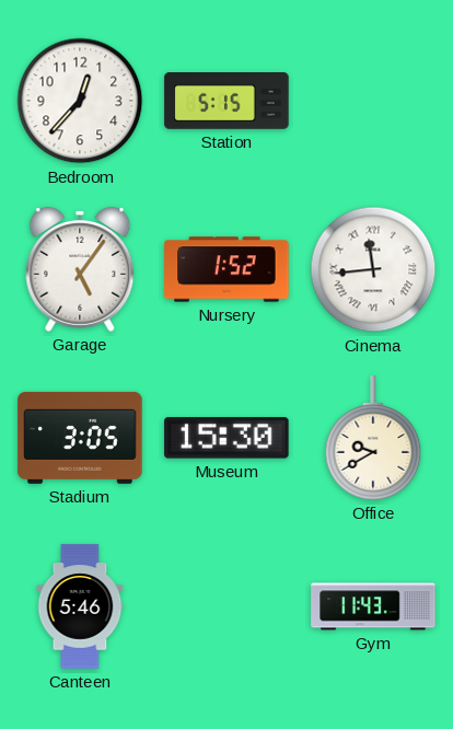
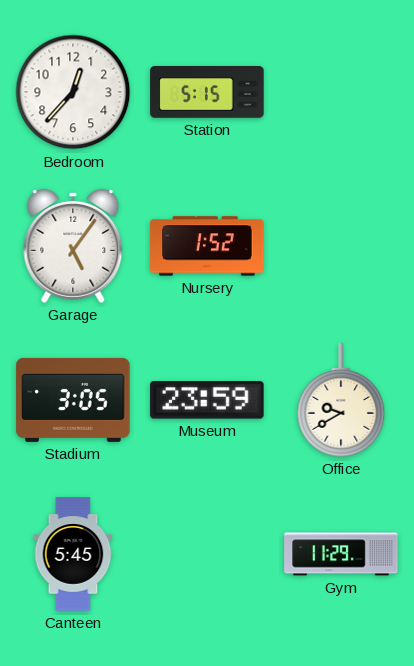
Cinema: 11:44 -> none (373, 269)
Museum: 15:30 -> 23:59 (207, 400)
Canteen: 5:46 -> 5:45 (73, 554)
Gym: 11:43 -> 11:29 (341, 554)
